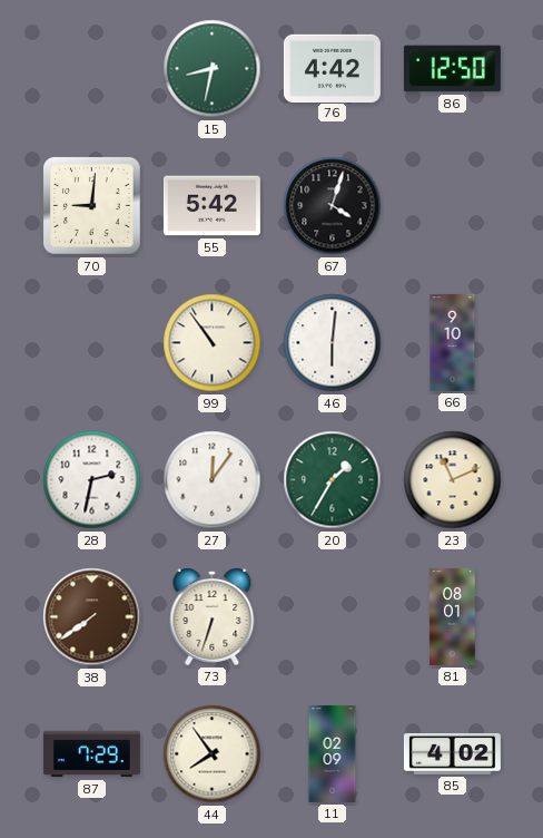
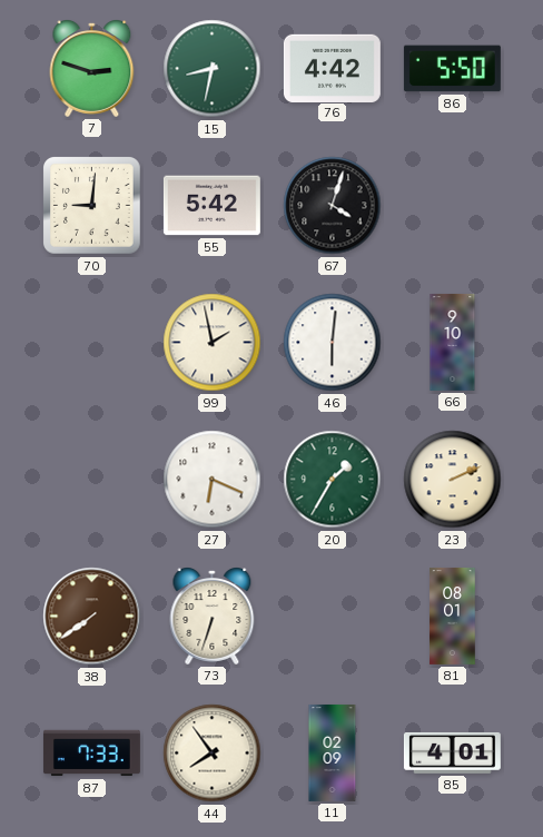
7: none -> 2:48 (92, 69)
86: 12:50 -> 5:50 (452, 69)
99: 10:54 -> 1:58 (213, 343)
28: 2:32 -> none (92, 480)
27: 12:06 -> 6:19 (213, 480)
23: 11:11 -> 2:11 (453, 480)
87: 7:29 -> 7:33 (91, 754)
85: 4:02 -> 4:01 (452, 754)
